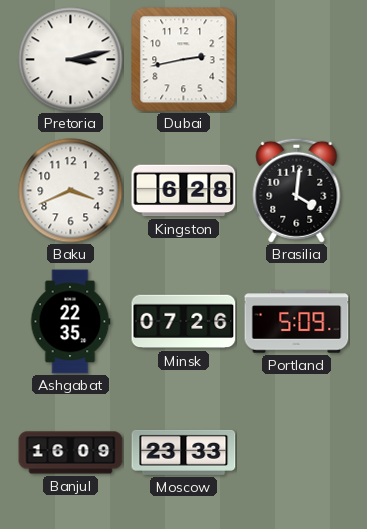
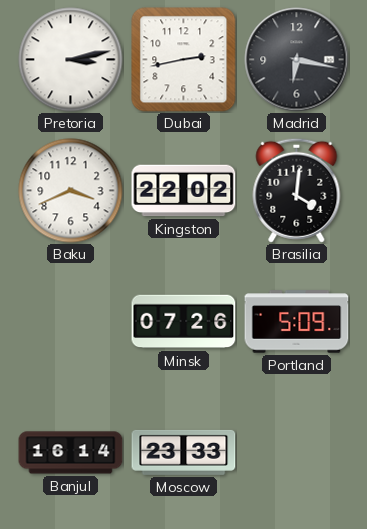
Madrid: none -> 6:17 (297, 60)
Kingston: 6:28 -> 22:02 (184, 191)
Ashgabat: 22:35 -> none (70, 322)
Banjul: 16:09 -> 16:14 (71, 453)
